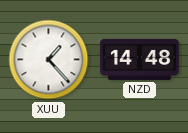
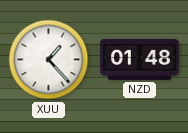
NZD: 14:48 -> 01:48 (140, 59)
